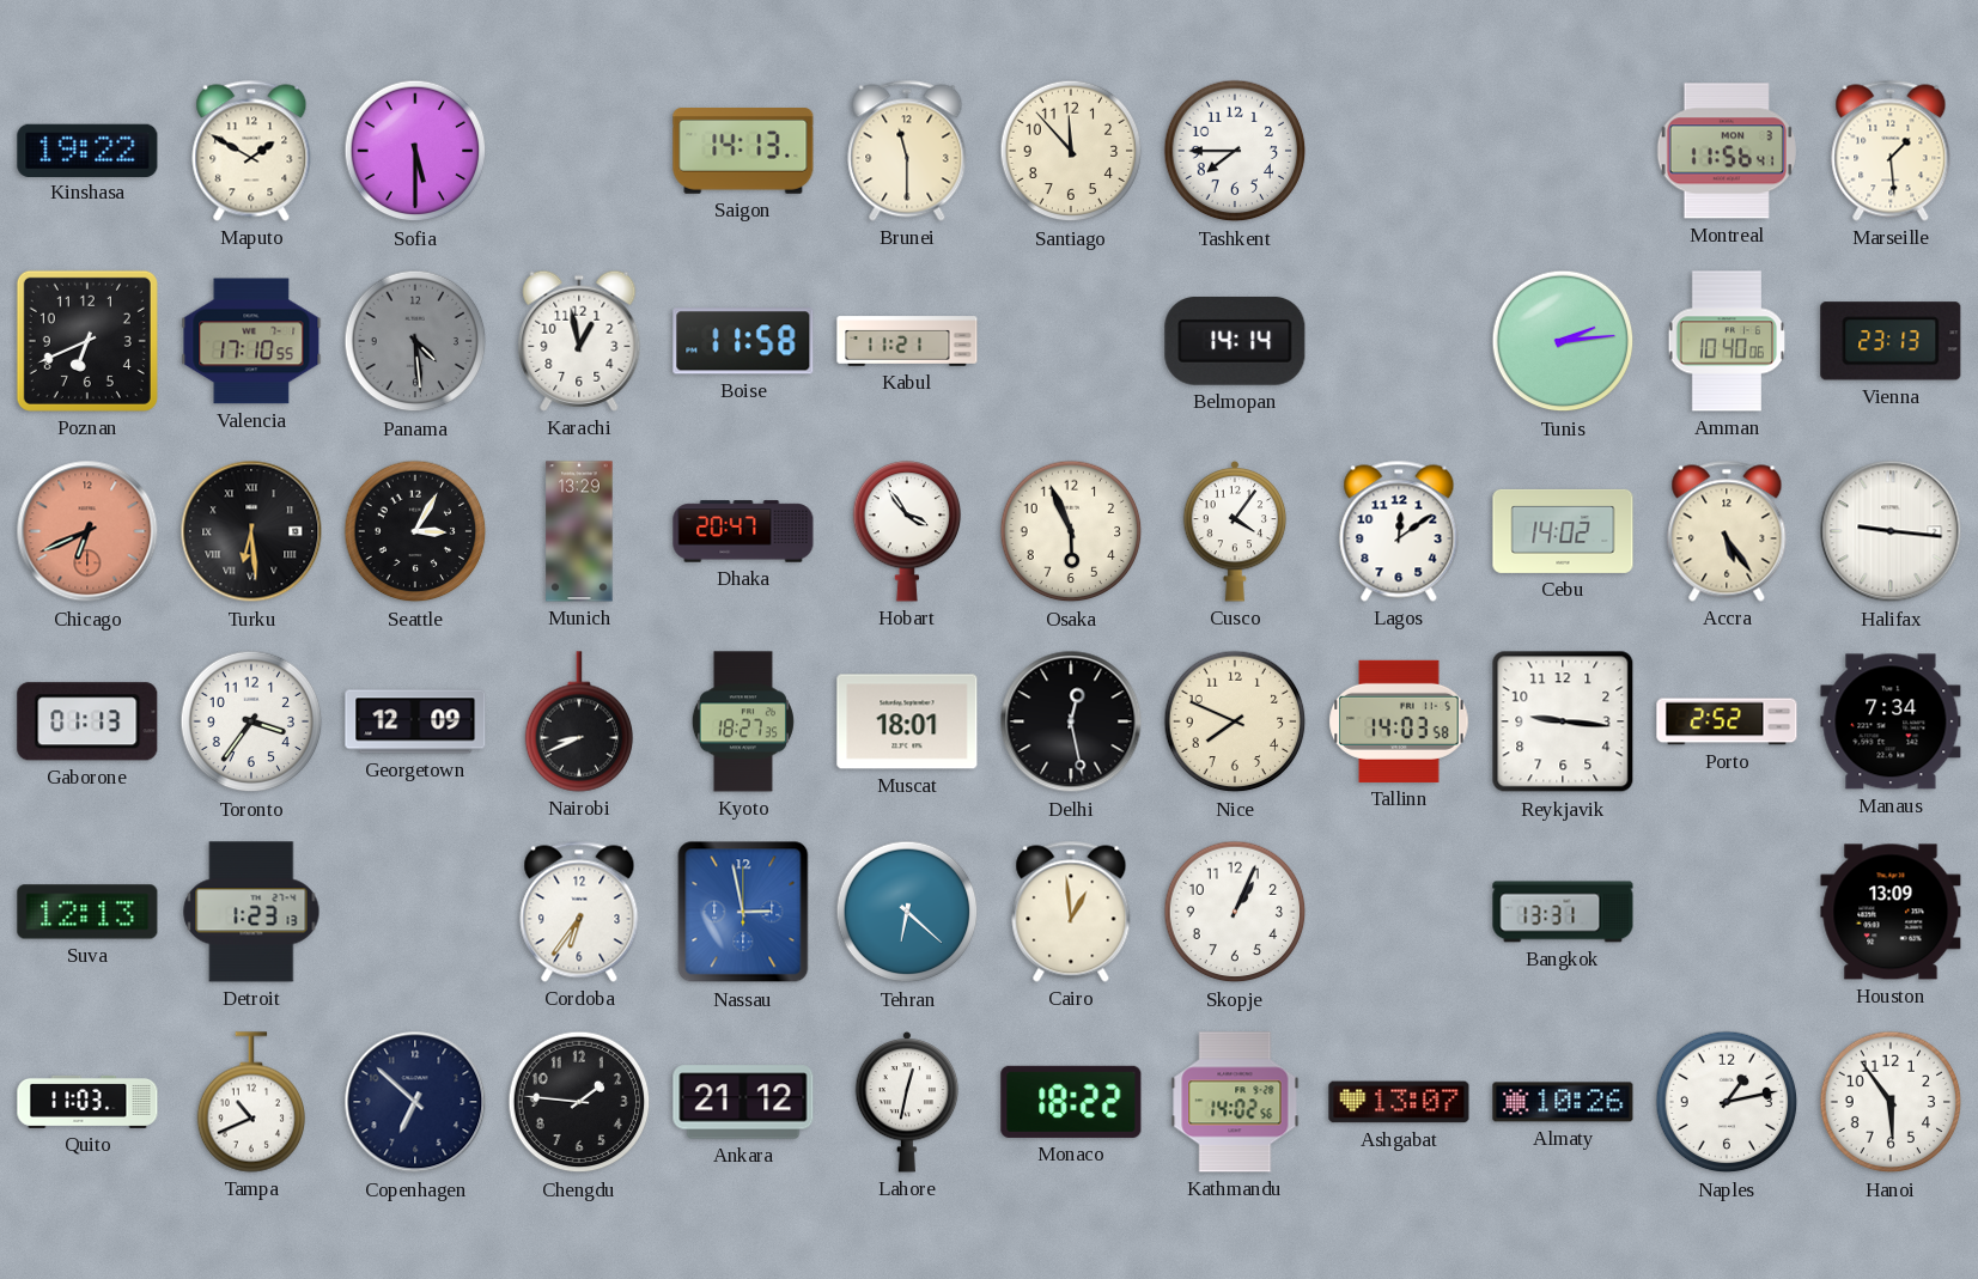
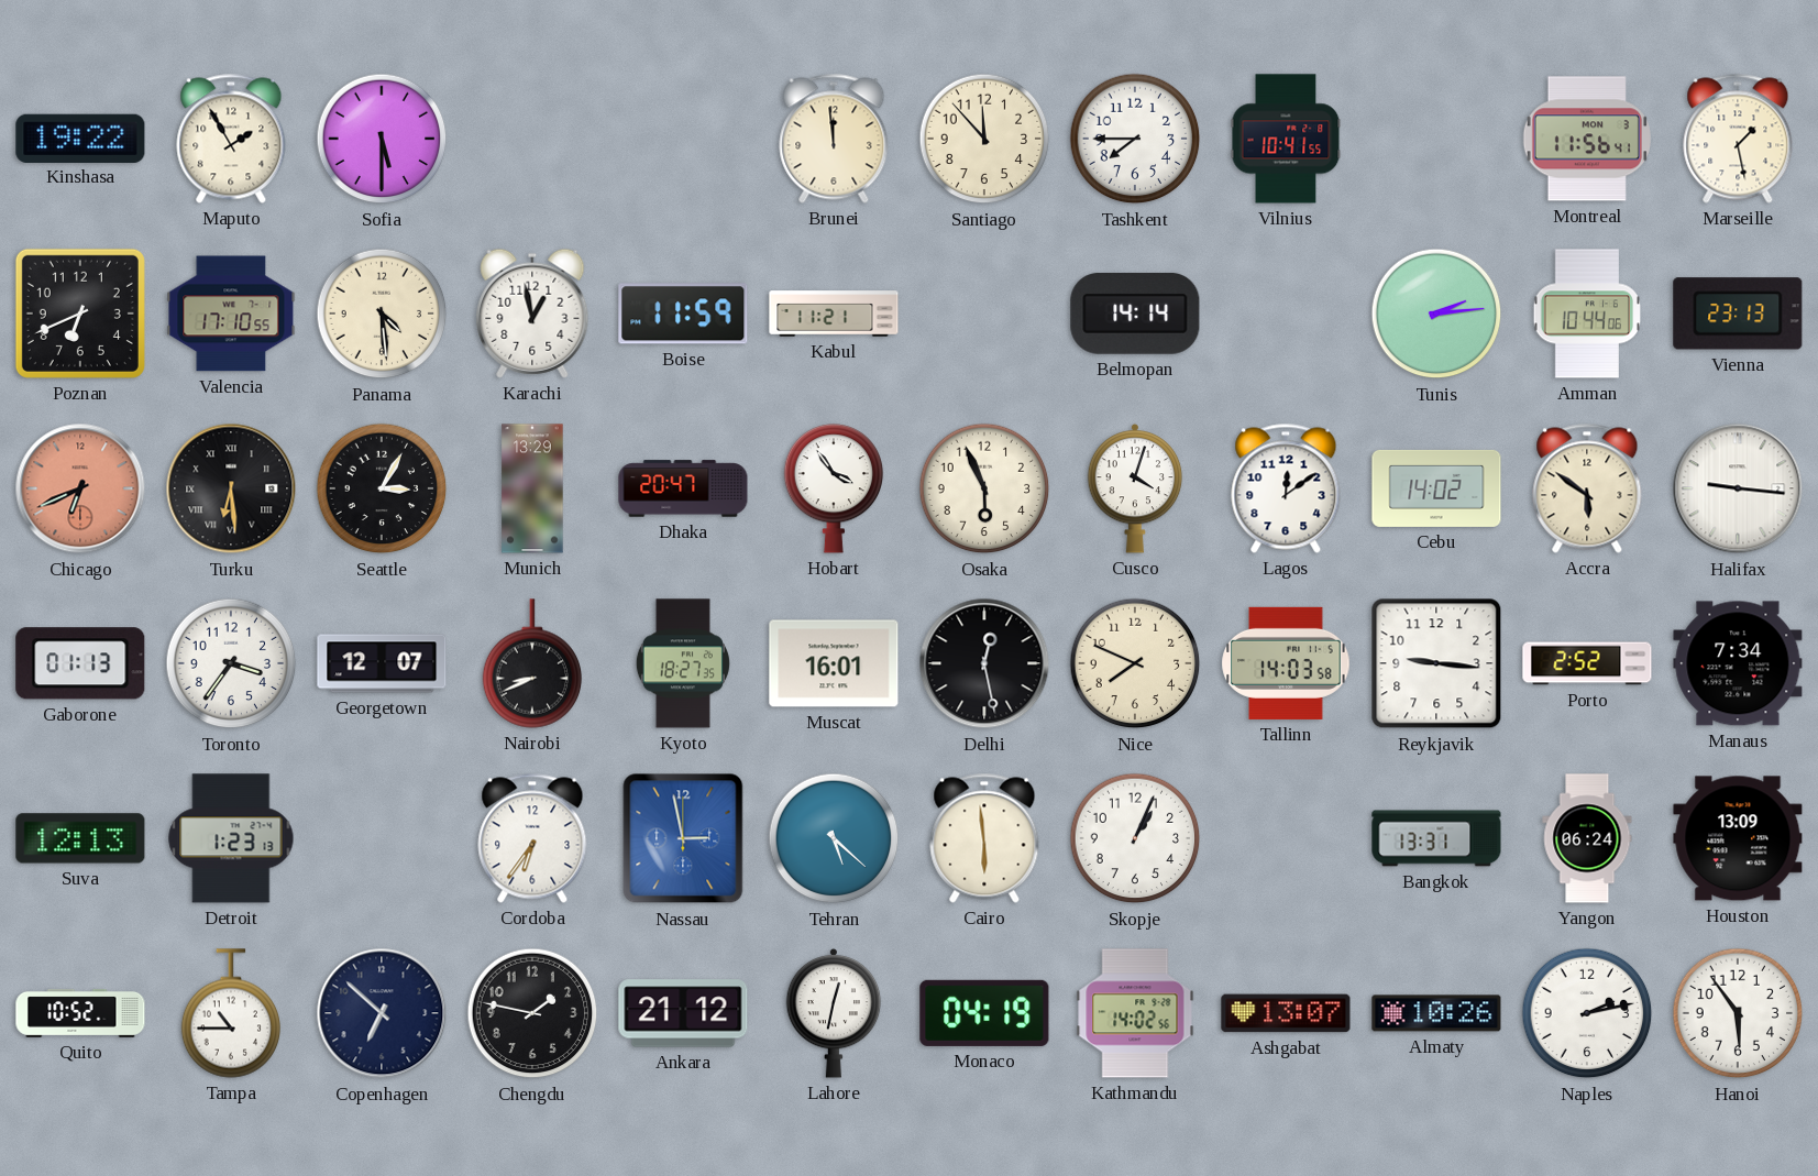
Maputo: 1:50 -> 1:55 (231, 139)
Saigon: 14:13 -> none (743, 152)
Brunei: 11:30 -> 11:59 (834, 139)
Vilnius: none -> 10:41 (1286, 139)
Marseille: 1:29 -> 1:28 (1738, 139)
Panama dial: grey -> cream (382, 314)
Boise: 11:58 -> 11:59 (683, 314)
Amman: 10:40 -> 10:44 (1586, 314)
Cusco: 4:06 -> 4:03 (1135, 488)
Accra: 5:24 -> 5:51 (1587, 488)
Georgetown: 12:09 -> 12:07 (382, 663)
Muscat: 18:01 -> 16:01 (834, 663)
Tehran: 6:22 -> 5:22 (834, 838)
Cairo: 12:59 -> 5:59 (984, 838)
Yangon: none -> 06:24 (1587, 838)
Quito: 11:03 -> 10:52 (80, 1013)
Tampa: 10:41 -> 10:45 (231, 1013)
Chengdu: 1:46 -> 1:47 (532, 1013)
Monaco: 18:22 -> 04:19 (984, 1013)
Naples: 1:13 -> 2:13 (1587, 1013)
